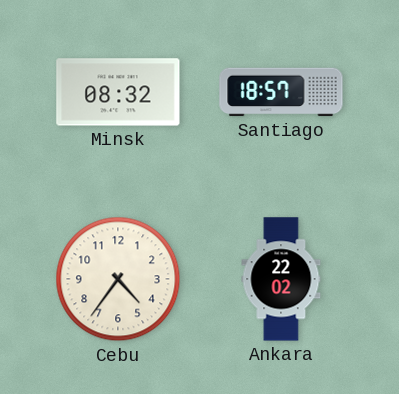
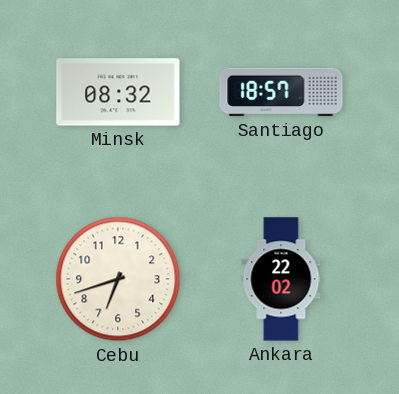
Cebu: 4:36 -> 6:42 (118, 279)
